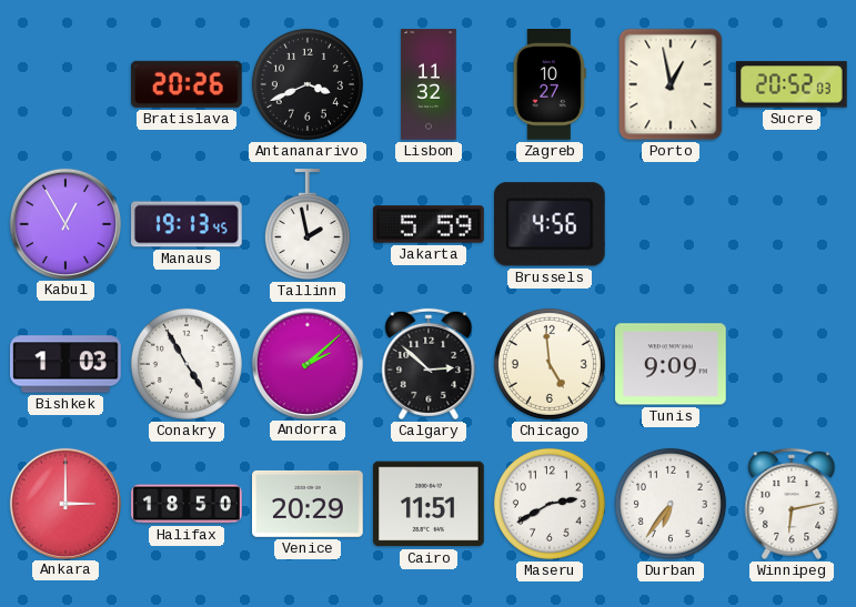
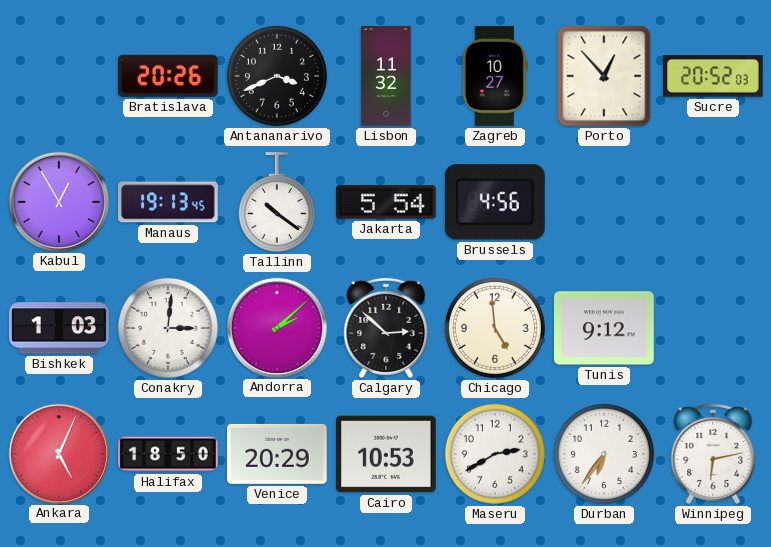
Porto: 12:58 -> 12:53 (604, 76)
Tallinn: 1:58 -> 10:21 (277, 202)
Jakarta: 5:59 -> 5:54 (387, 202)
Conakry: 4:55 -> 3:01 (168, 328)
Tunis: 9:09 -> 9:12 (605, 328)
Ankara: 3:00 -> 5:04 (58, 453)
Cairo: 11:51 -> 10:53 (387, 454)
